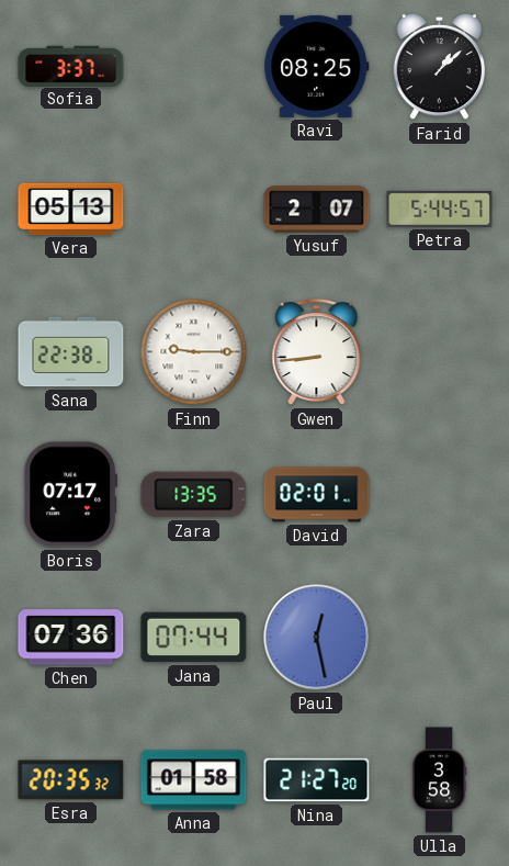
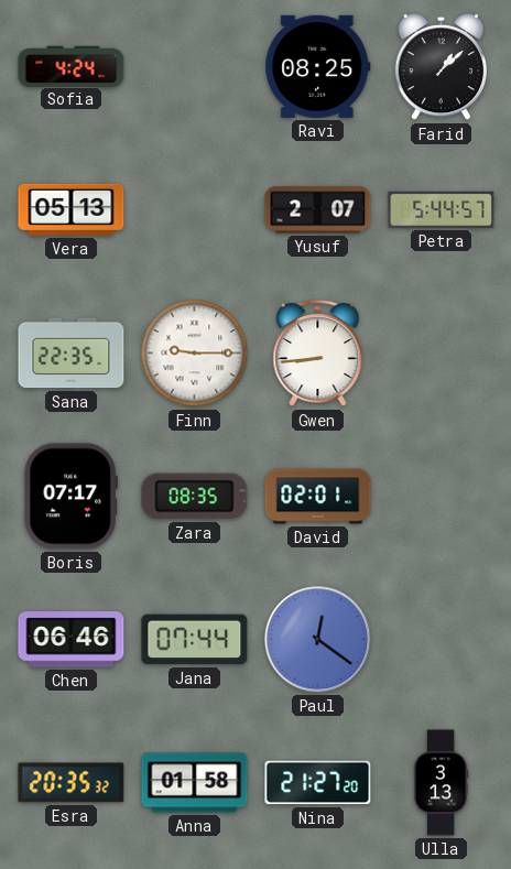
Sofia: 3:37 -> 4:24 (72, 66)
Sana: 22:38 -> 22:35 (72, 354)
Zara: 13:35 -> 08:35 (195, 497)
Chen: 07:36 -> 06:46 (72, 640)
Paul: 12:28 -> 12:21 (318, 640)
Ulla: 3:58 -> 3:13 (441, 783)
